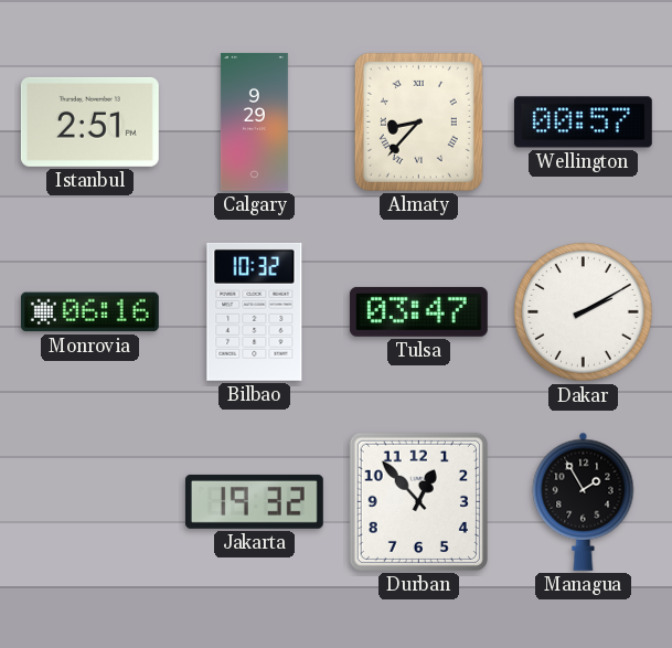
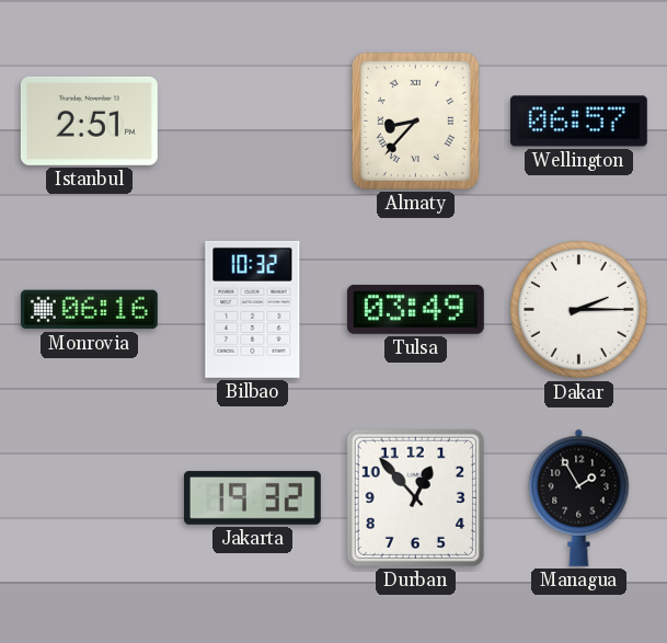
Calgary: 9:29 -> none (254, 121)
Wellington: 00:57 -> 06:57 (578, 122)
Tulsa: 03:47 -> 03:49 (415, 309)
Dakar: 2:10 -> 2:15 (579, 310)
